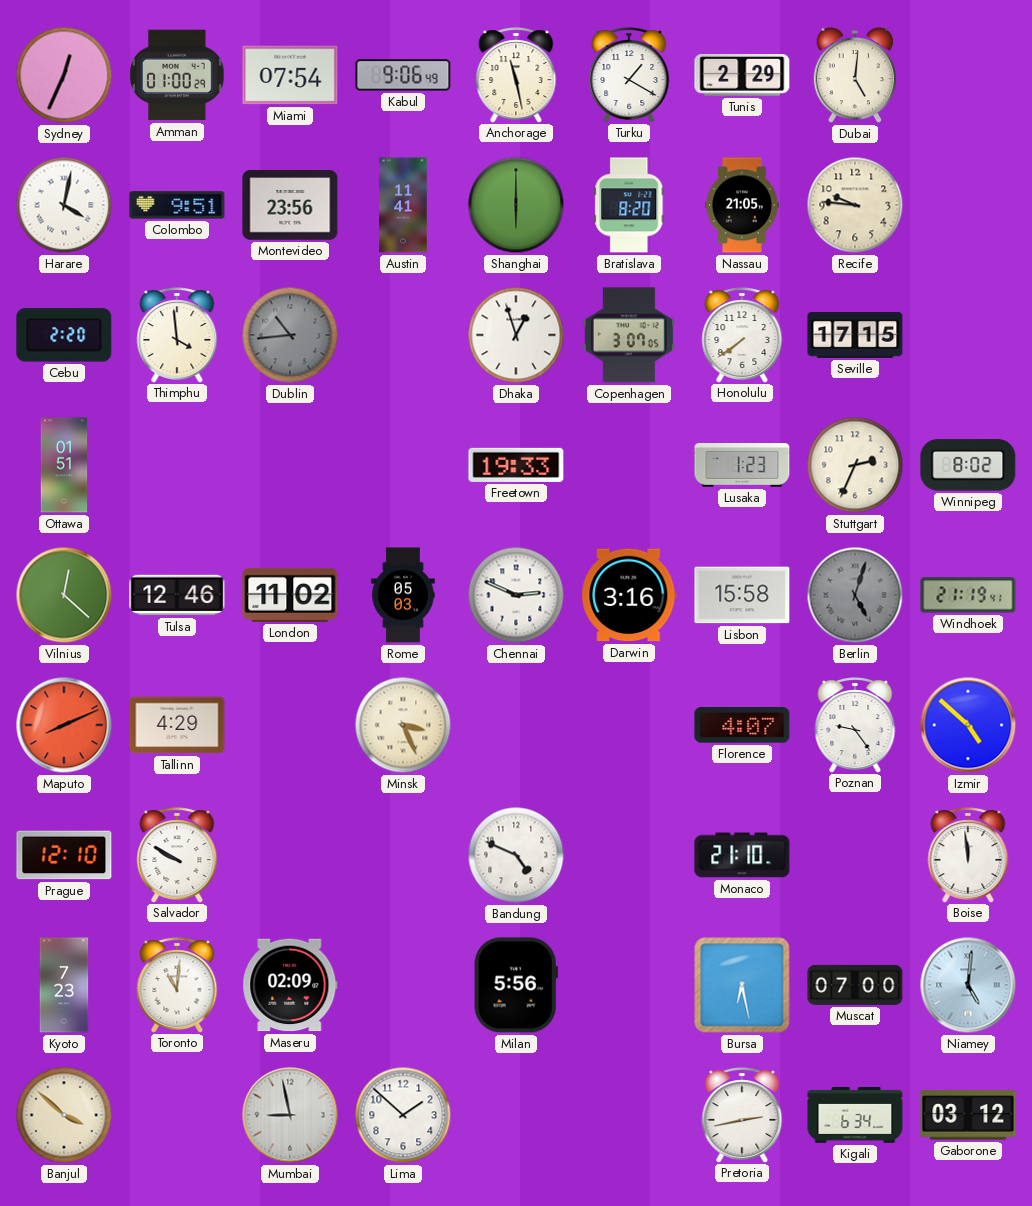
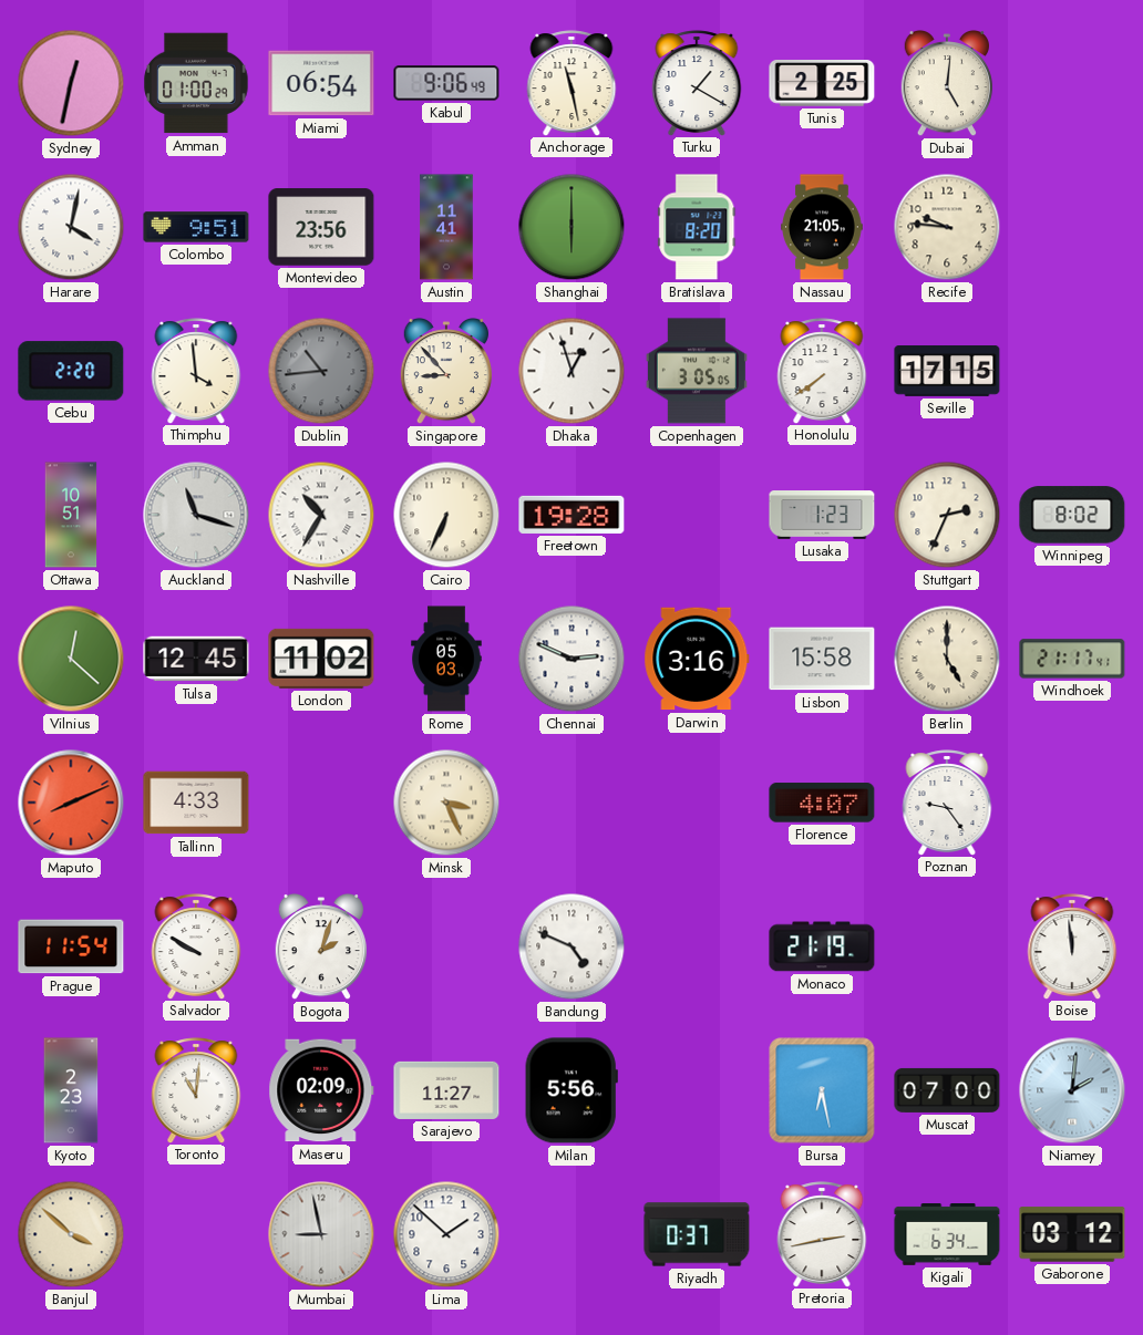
Sydney: 12:34 -> 12:32 (71, 83)
Miami: 07:54 -> 06:54 (321, 83)
Tunis: 2:29 -> 2:25 (822, 83)
Singapore: none -> 8:53 (445, 372)
Copenhagen: 3:07 -> 3:05 (697, 371)
Ottawa: 01:51 -> 10:51 (71, 515)
Auckland: none -> 11:18 (196, 515)
Nashville: none -> 10:35 (321, 515)
Cairo: none -> 6:34 (446, 515)
Freetown: 19:33 -> 19:28 (571, 515)
Tulsa: 12:46 -> 12:45 (196, 659)
Berlin: 5:03 -> 5:00 (947, 659)
Berlin dial: grey -> cream (947, 659)
Windhoek: 21:19 -> 21:17 (1072, 659)
Tallinn: 4:29 -> 4:33 (196, 803)
Izmir: 4:52 -> none (968, 725)
Prague: 12:10 -> 11:54 (71, 946)
Bogota: none -> 2:03 (320, 948)
Monaco: 21:10 -> 21:19 (822, 946)
Kyoto: 7:23 -> 2:23 (71, 1090)
Sarajevo: none -> 11:27 (446, 1090)
Niamey: 5:01 -> 2:01 (1072, 1090)
Riyadh: none -> 0:37 (697, 1234)
